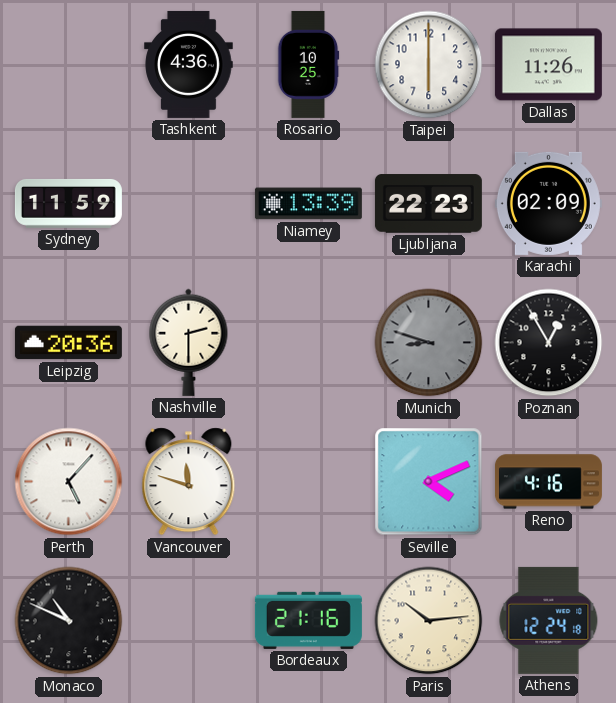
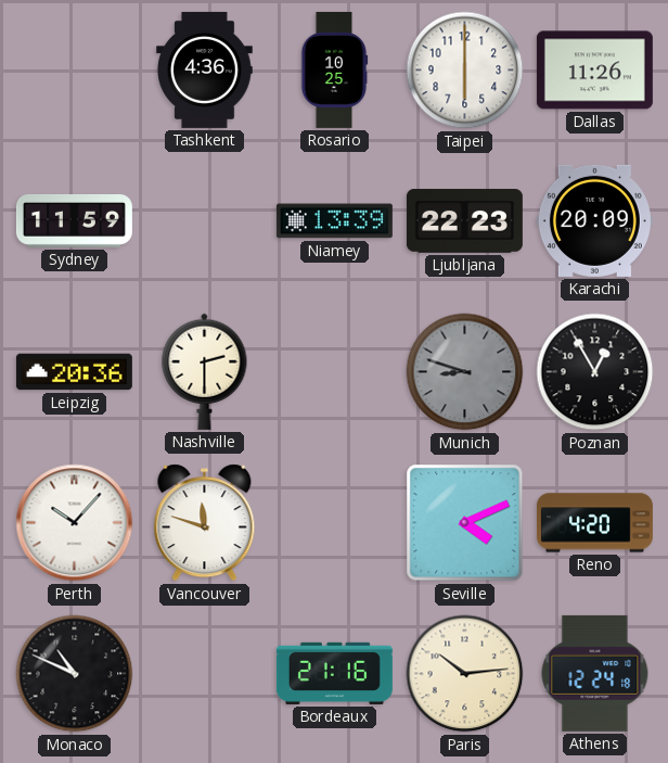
Karachi: 02:09 -> 20:09 (594, 220)
Perth: 5:07 -> 10:07 (75, 523)
Reno: 4:16 -> 4:20 (594, 523)
